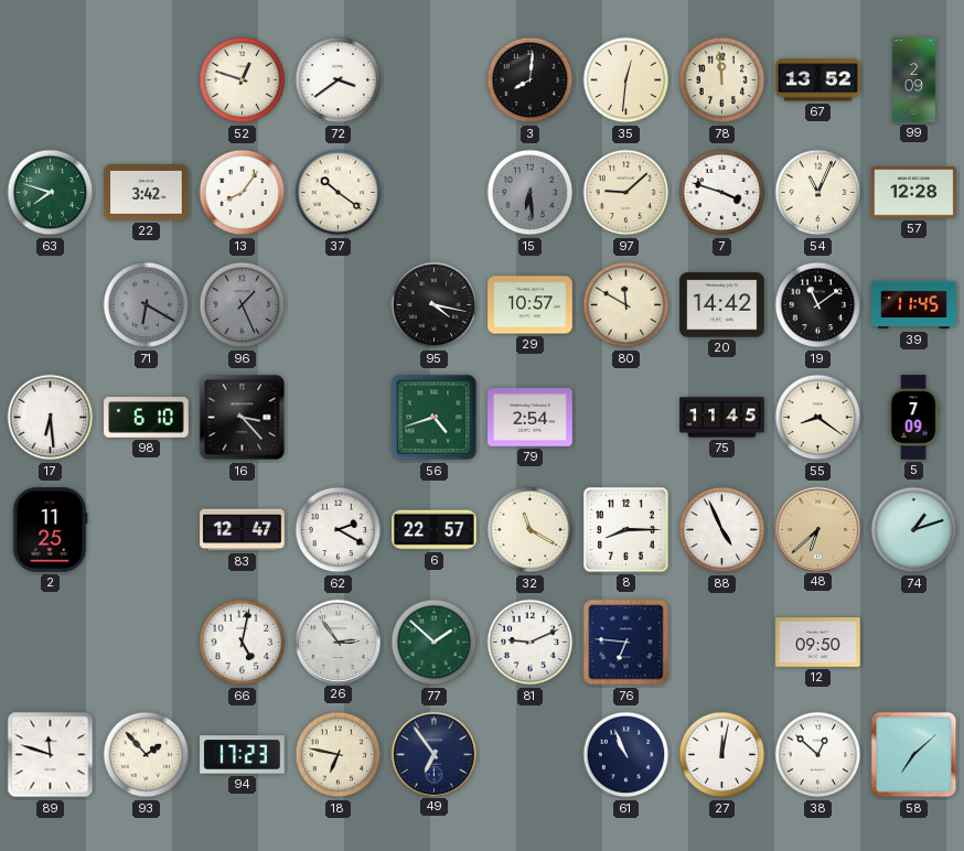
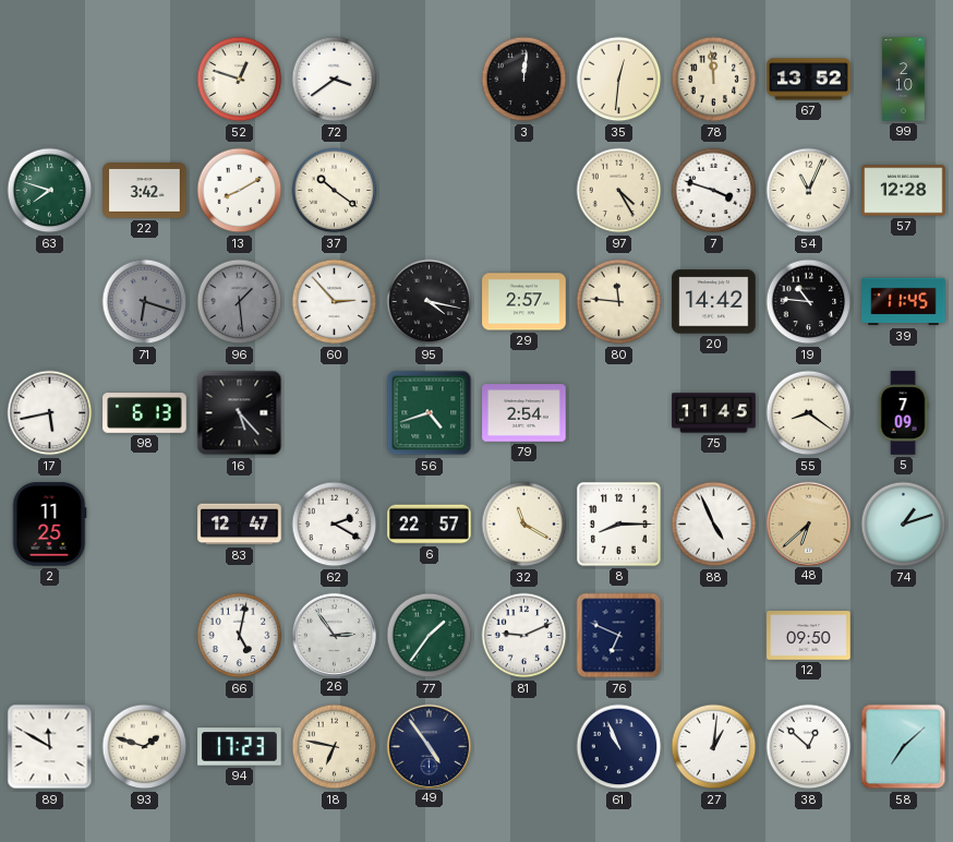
3: 8:01 -> 12:01 (524, 80)
99: 2:09 -> 2:10 (904, 80)
13: 8:06 -> 8:10 (240, 191)
15: 6:29 -> none (531, 193)
97: 9:08 -> 4:25 (619, 191)
71: 6:20 -> 6:18 (145, 302)
96: 1:26 -> 1:29 (240, 302)
60: none -> 2:53 (335, 302)
29: 10:57 -> 2:57 (524, 302)
80: 11:50 -> 11:46 (619, 302)
19: 11:09 -> 10:46 (809, 302)
17: 6:29 -> 5:43 (50, 413)
98: 6:10 -> 6:13 (145, 413)
16: 3:23 -> 5:23 (240, 413)
77: 1:52 -> 1:36 (430, 636)
76: 6:46 -> 6:49 (619, 636)
89: 11:48 -> 11:50 (50, 747)
93: 1:53 -> 1:48 (145, 747)
49: 6:54 -> 4:54 (429, 746)
27: 12:02 -> 1:01 (714, 747)
